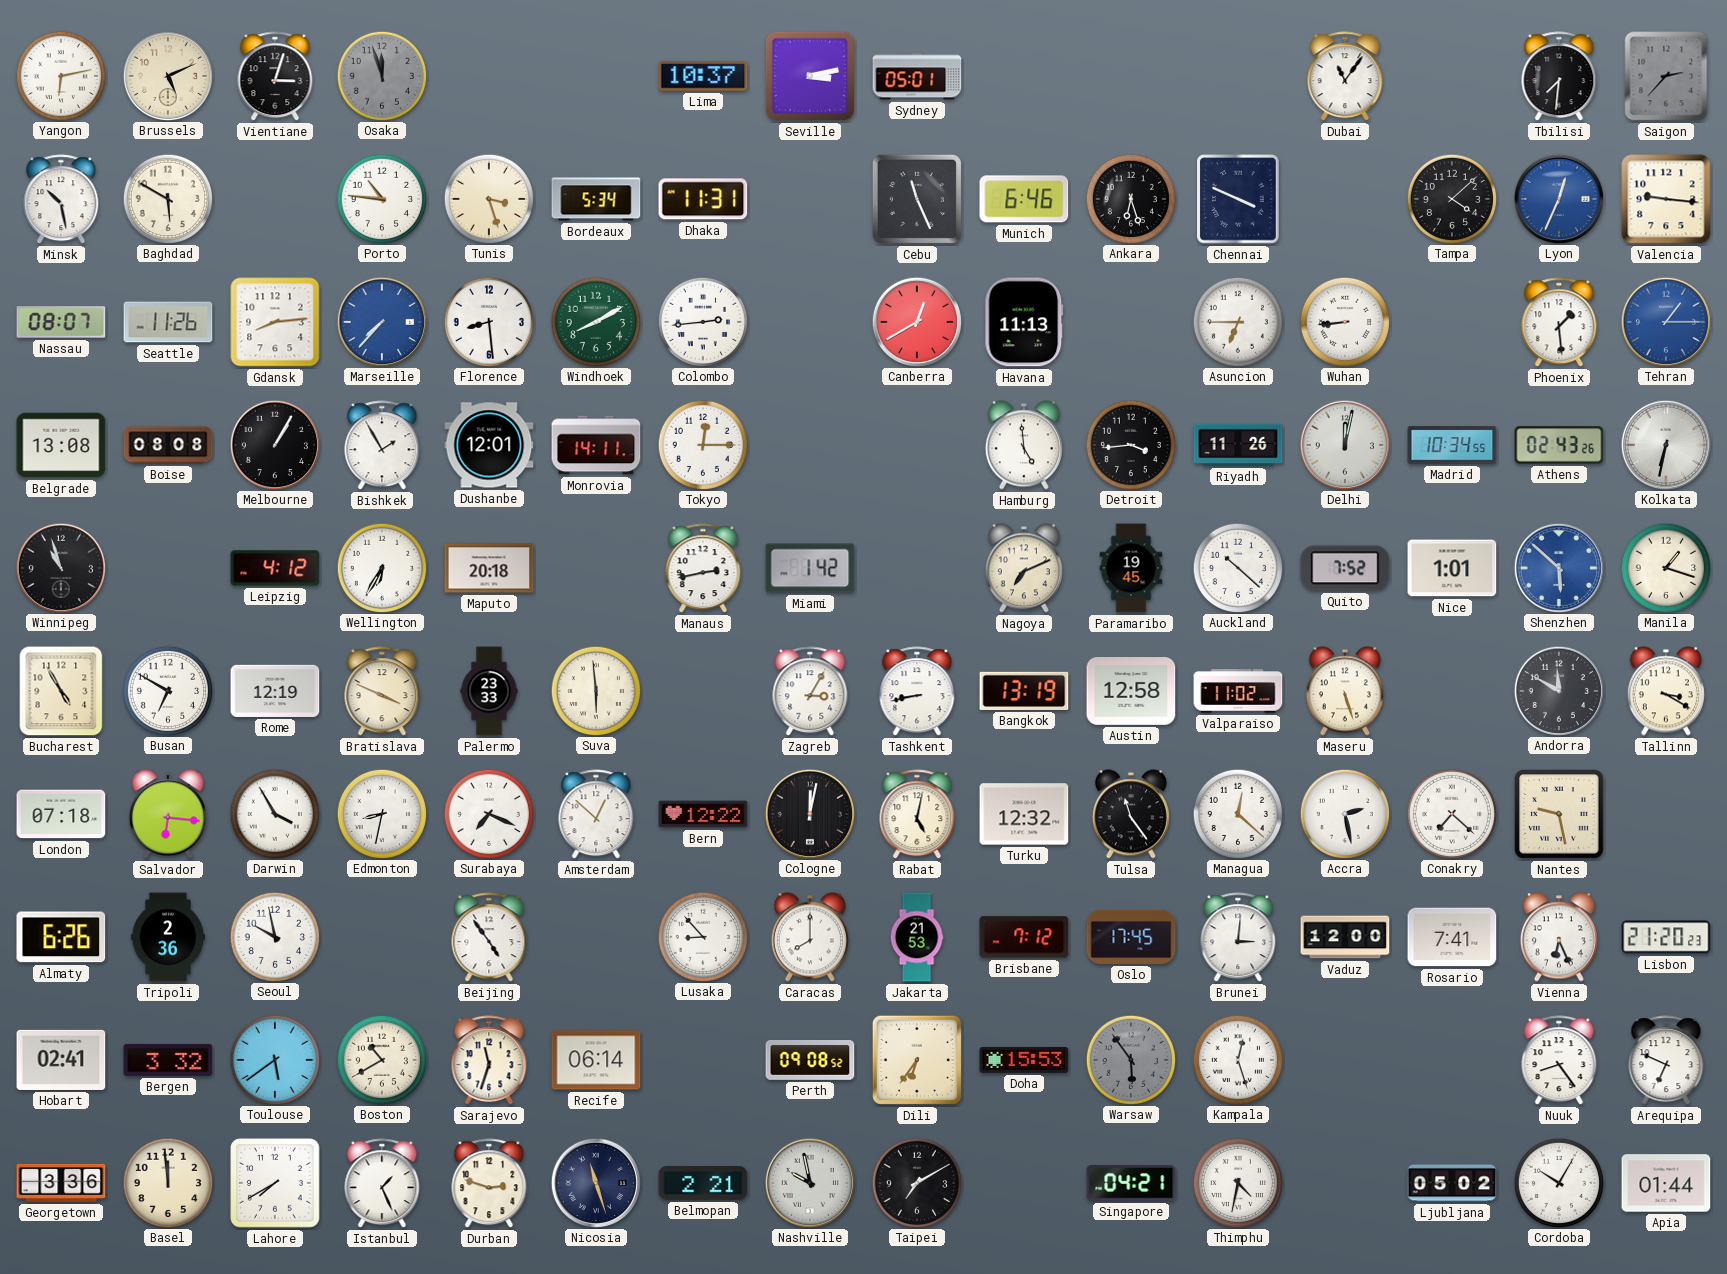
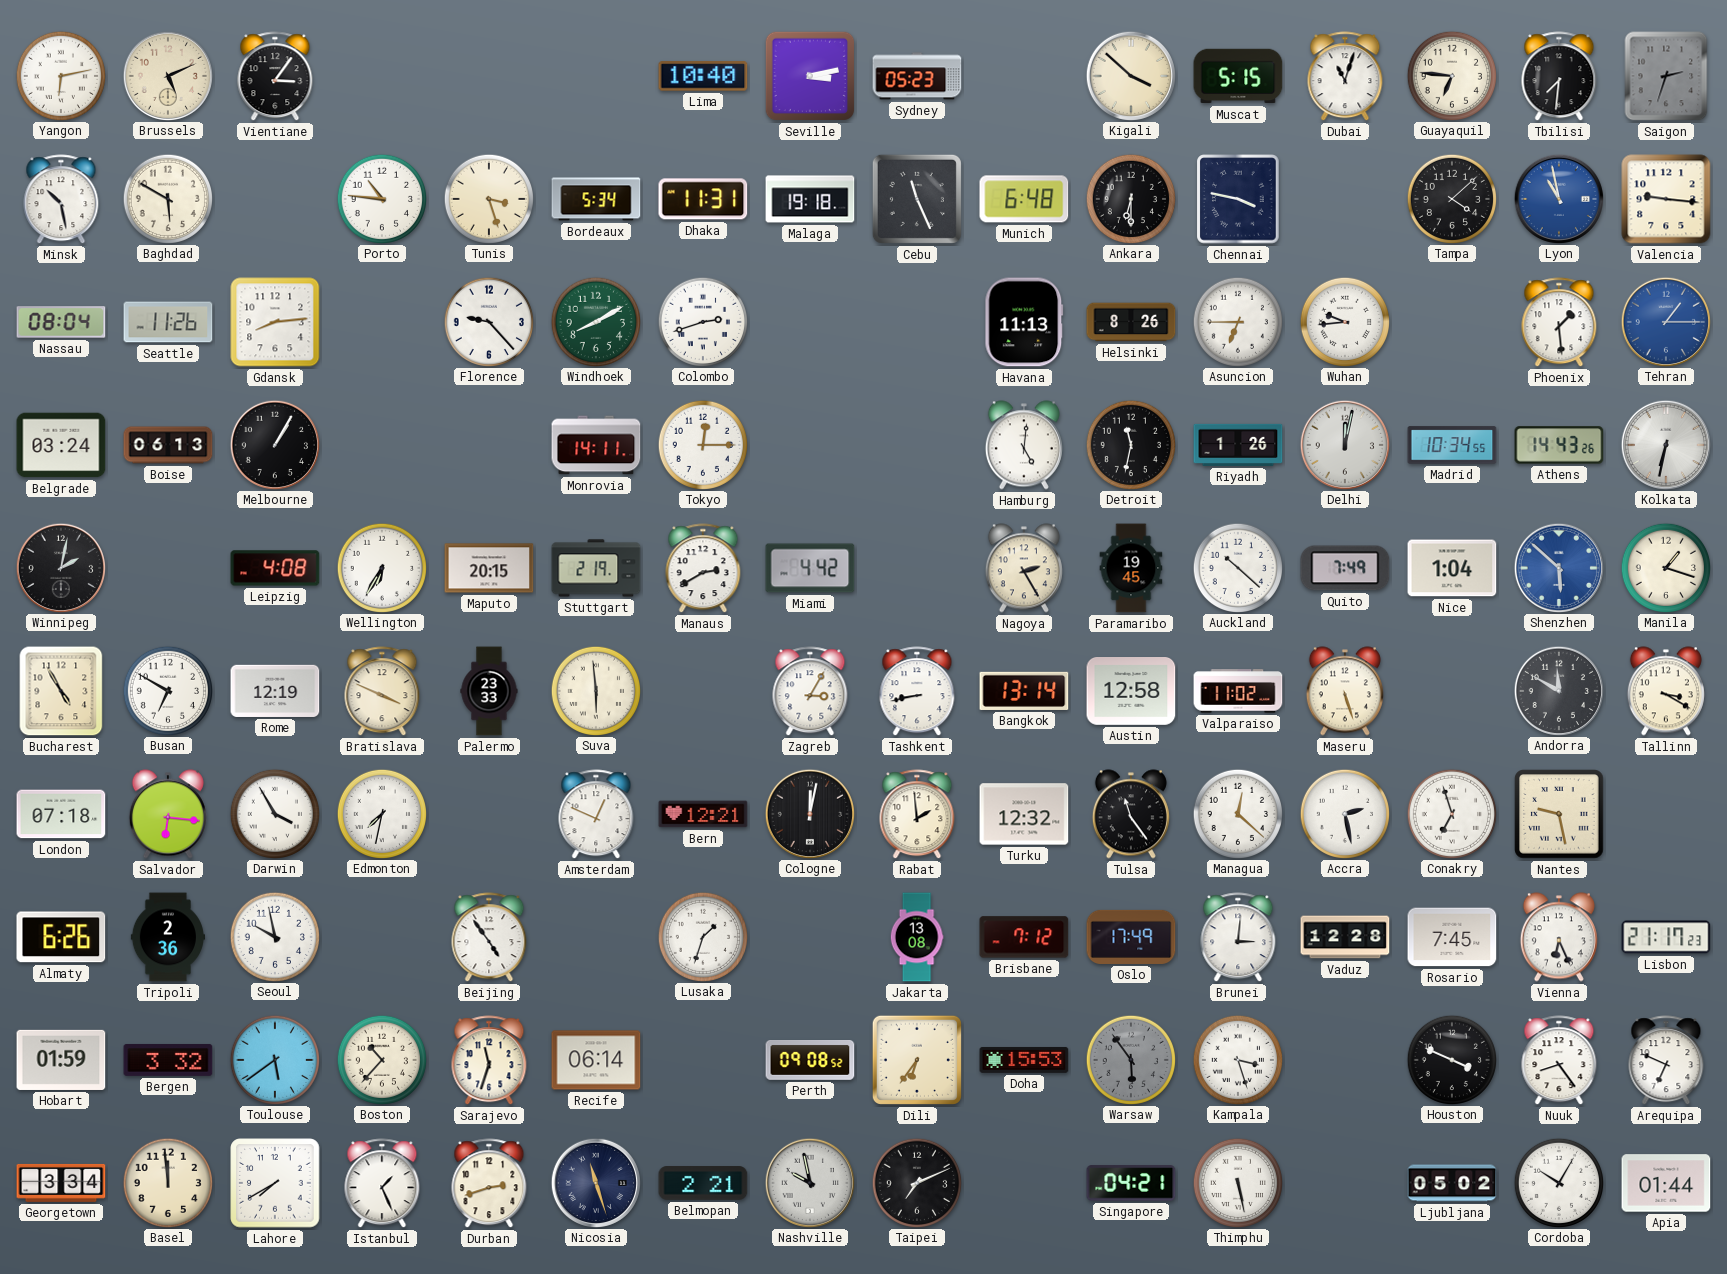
Vientiane: 3:03 -> 3:06 (275, 77)
Osaka: 11:57 -> none (381, 75)
Lima: 10:37 -> 10:40 (703, 76)
Sydney: 05:01 -> 05:23 (917, 76)
Kigali: none -> 3:52 (1130, 75)
Muscat: none -> 5:15 (1238, 76)
Dubai: 11:06 -> 11:03 (1345, 77)
Guayaquil: none -> 6:46 (1451, 75)
Saigon: 2:37 -> 2:33 (1666, 76)
Malaga: none -> 19:18 (810, 199)
Munich: 6:46 -> 6:48 (1024, 199)
Ankara: 6:27 -> 6:30 (1130, 198)
Chennai: 3:49 -> 3:47 (1238, 199)
Lyon: 12:34 -> 10:58 (1558, 198)
Nassau: 08:07 -> 08:04 (61, 322)
Marseille: 7:37 -> none (381, 321)
Florence: 8:29 -> 9:23 (488, 321)
Colombo: 2:44 -> 2:42 (702, 321)
Canberra: 12:40 -> none (916, 321)
Helsinki: none -> 8:26 (1131, 322)
Wuhan: 8:44 -> 9:44 (1344, 321)
Belgrade: 13:08 -> 03:24 (61, 445)
Boise: 08:08 -> 06:13 (168, 445)
Bishkek: 1:55 -> none (382, 446)
Dushanbe: 12:01 -> none (489, 445)
Hamburg: 4:59 -> 5:01 (1024, 445)
Detroit: 3:44 -> 11:32 (1130, 444)
Riyadh: 11:26 -> 1:26 (1238, 445)
Athens: 02:43 -> 14:43 (1559, 445)
Winnipeg: 10:57 -> 2:02 (60, 567)
Leipzig: 4:12 -> 4:08 (275, 568)
Maputo: 20:18 -> 20:15 (489, 568)
Stuttgart: none -> 2:19 (596, 568)
Manaus: 2:43 -> 2:40 (703, 569)
Miami: 1:42 -> 4:42 (810, 568)
Nagoya: 7:11 -> 2:25 (1024, 568)
Quito: 7:52 -> 7:49 (1345, 568)
Nice: 1:01 -> 1:04 (1452, 568)
Bangkok: 13:19 -> 13:14 (1024, 691)
Edmonton: 8:32 -> 7:32 (381, 813)
Surabaya: 7:19 -> none (488, 813)
Amsterdam: 12:52 -> 12:49 (596, 815)
Bern: 12:22 -> 12:21 (703, 814)
Rabat: 5:02 -> 1:59 (917, 815)
Conakry: 7:22 -> 6:57 (1451, 813)
Lusaka: 8:53 -> 1:33 (702, 936)
Caracas: 8:00 -> none (810, 937)
Jakarta: 21:53 -> 13:08 (917, 937)
Oslo: 17:45 -> 17:49 (1131, 937)
Vaduz: 12:00 -> 12:28 (1345, 937)
Rosario: 7:41 -> 7:45 (1452, 937)
Lisbon: 21:20 -> 21:17 (1666, 937)
Hobart: 02:41 -> 01:59 (61, 1060)
Boston: 10:40 -> 10:37 (381, 1059)
Kampala: 12:27 -> 3:27 (1237, 1059)
Houston: none -> 3:49 (1451, 1059)
Georgetown: 3:36 -> 3:34 (61, 1183)
Durban: 2:48 -> 2:42 (489, 1184)
Taipei: 7:10 -> 7:11 (916, 1182)
Thimphu: 4:32 -> 5:28 (1237, 1182)
